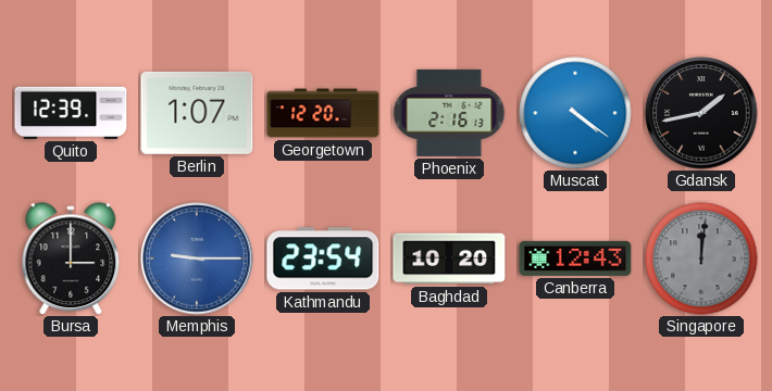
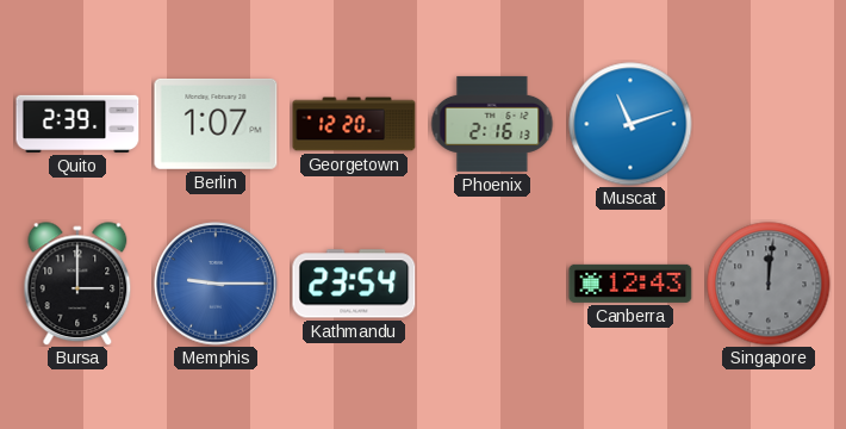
Quito: 12:39 -> 2:39 (77, 124)
Muscat: 4:21 -> 11:12 (630, 124)
Gdansk: 1:43 -> none (701, 113)
Baghdad: 10:20 -> none (449, 258)
